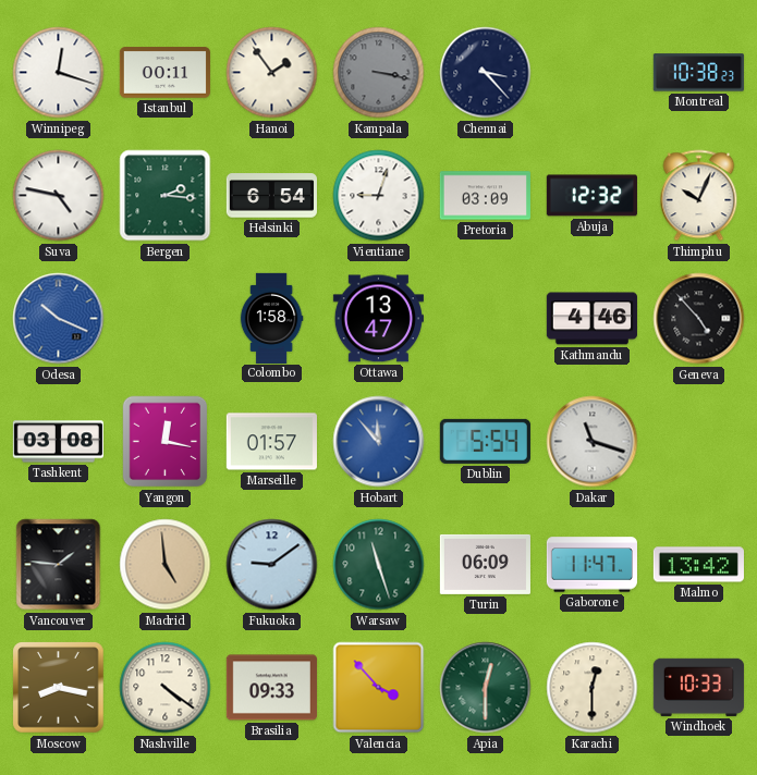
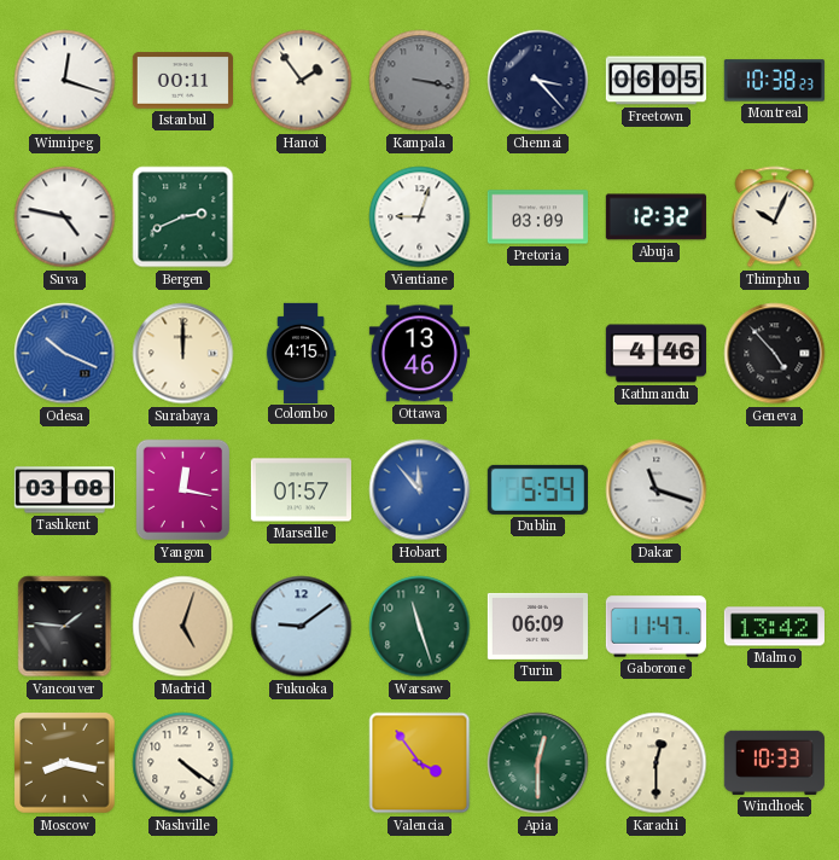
Freetown: none -> 06:05 (656, 81)
Bergen: 2:16 -> 2:41 (183, 217)
Helsinki: 6:54 -> none (271, 196)
Surabaya: none -> 12:00 (183, 354)
Colombo: 1:58 -> 4:15 (301, 353)
Ottawa: 13:47 -> 13:46 (419, 354)
Madrid: 4:59 -> 5:03 (183, 627)
Brasilia: 09:33 -> none (271, 688)
Valencia: 3:53 -> 3:54 (420, 763)
